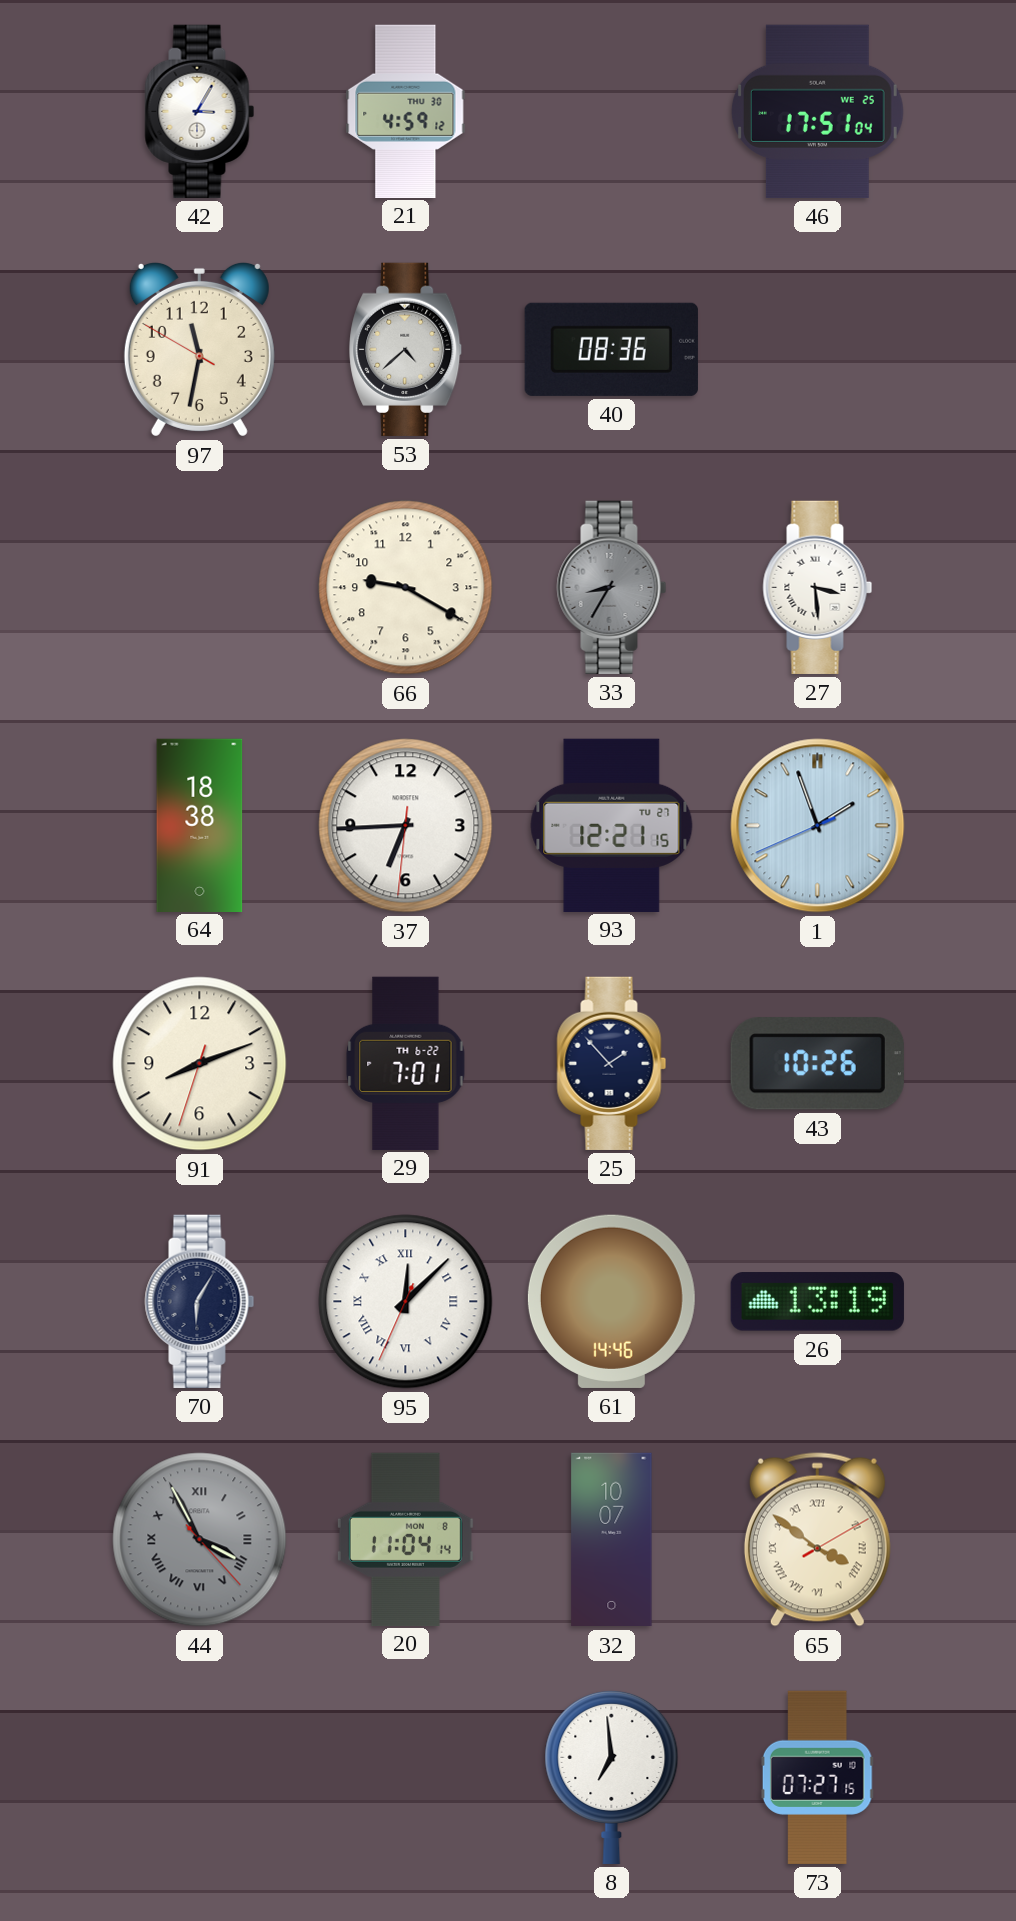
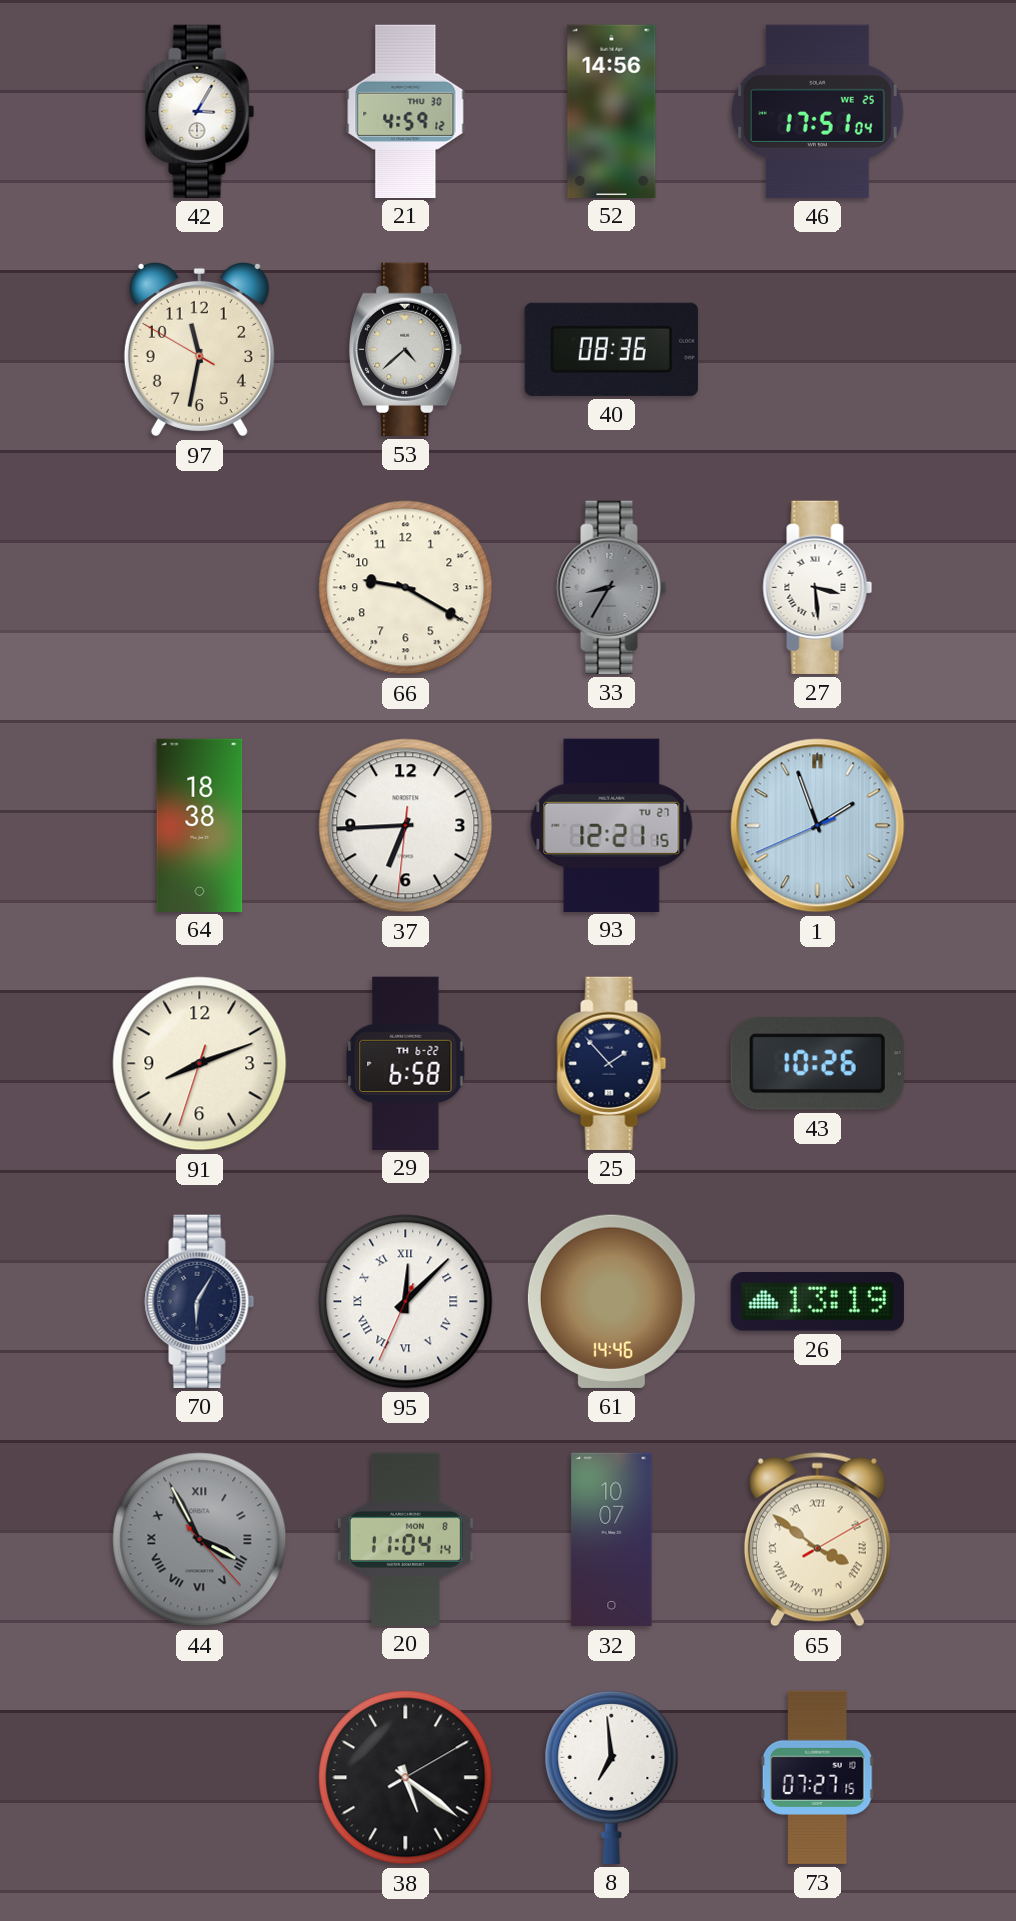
52: none -> 14:56 (612, 111)
29: 7:01 -> 6:58 (406, 1063)
38: none -> 5:21 (406, 1778)
